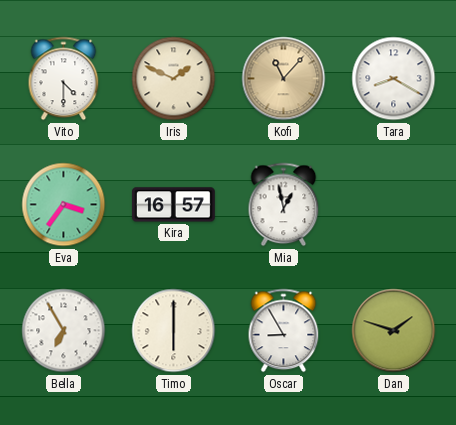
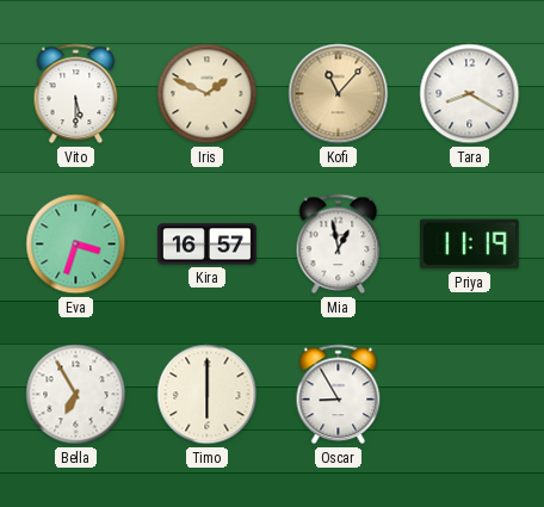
Vito: 4:30 -> 5:30 (76, 94)
Eva: 3:36 -> 3:33 (76, 245)
Priya: none -> 11:19 (469, 245)
Dan: 1:48 -> none (394, 331)
